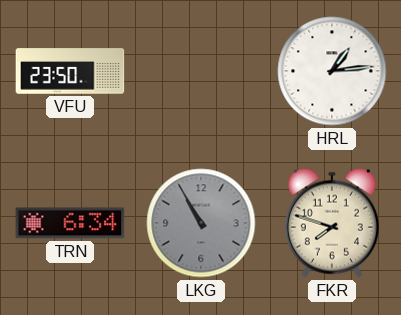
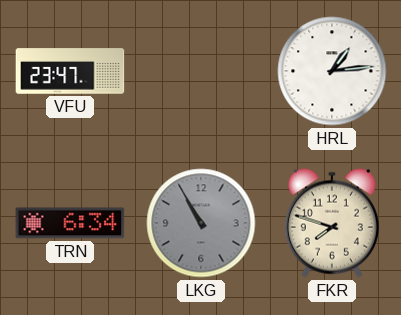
VFU: 23:50 -> 23:47 (70, 71)
